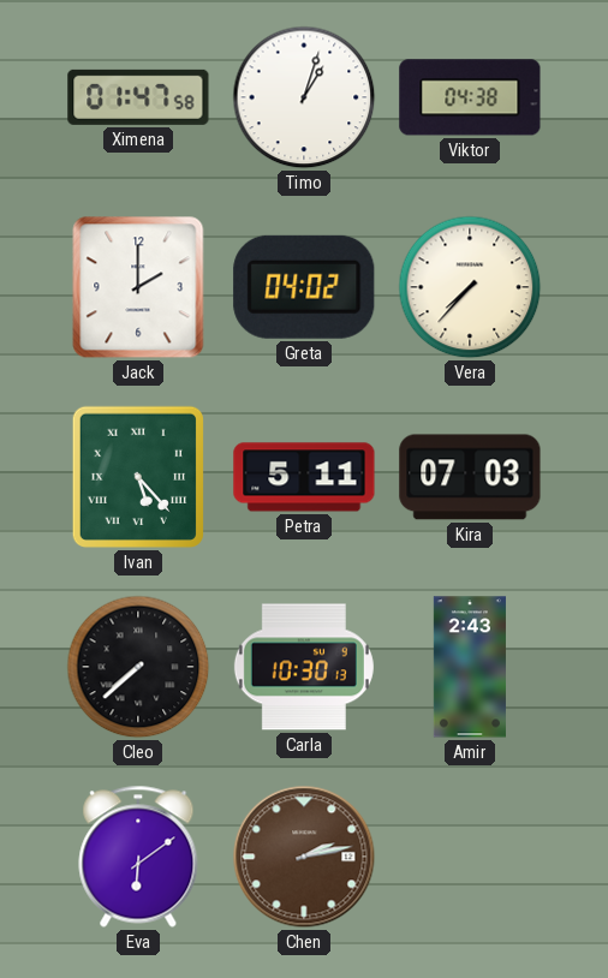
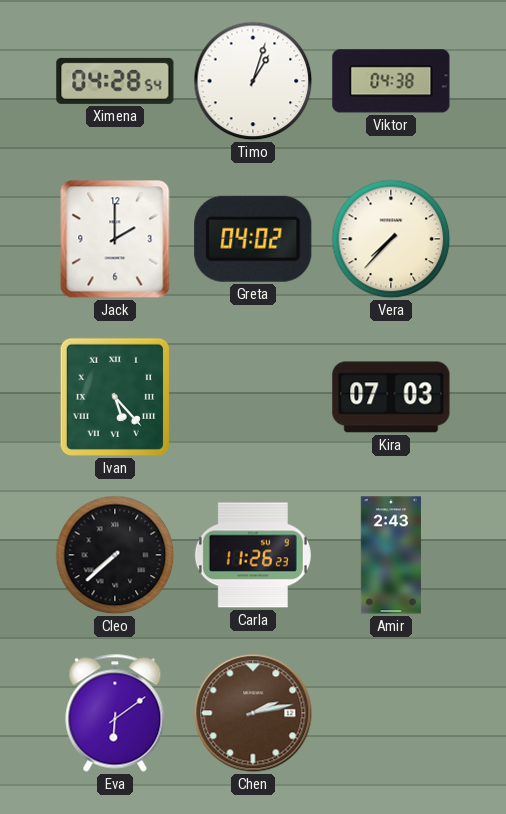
Ximena: 01:47 -> 04:28 (115, 81)
Petra: 5:11 -> none (304, 477)
Carla: 10:30 -> 11:26 (253, 555)
